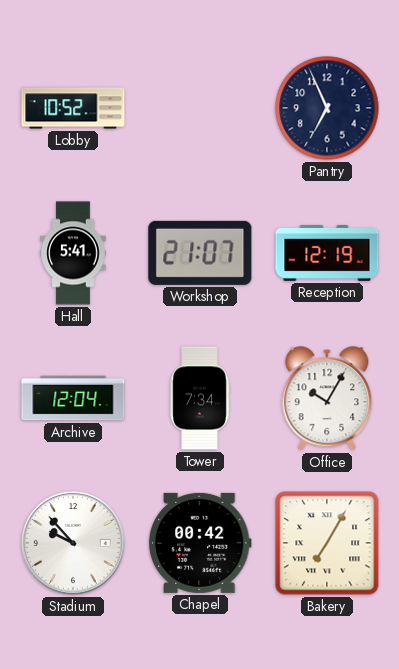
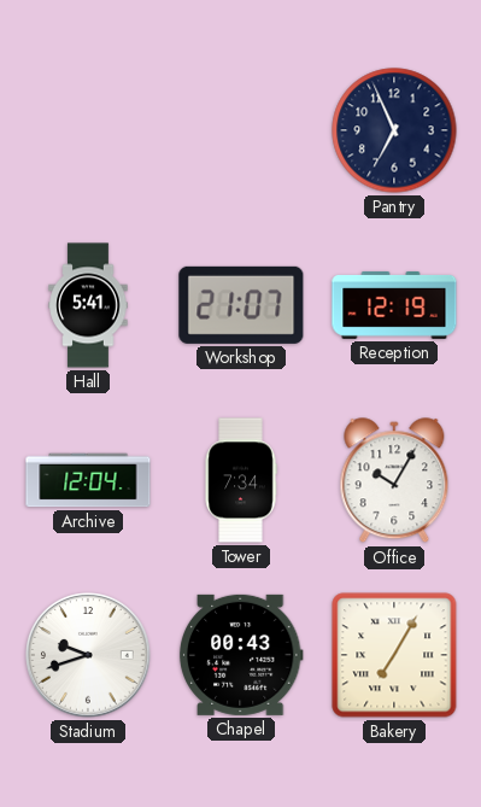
Lobby: 10:52 -> none (73, 108)
Stadium: 9:53 -> 9:42 (89, 656)
Chapel: 00:42 -> 00:43 (241, 655)
